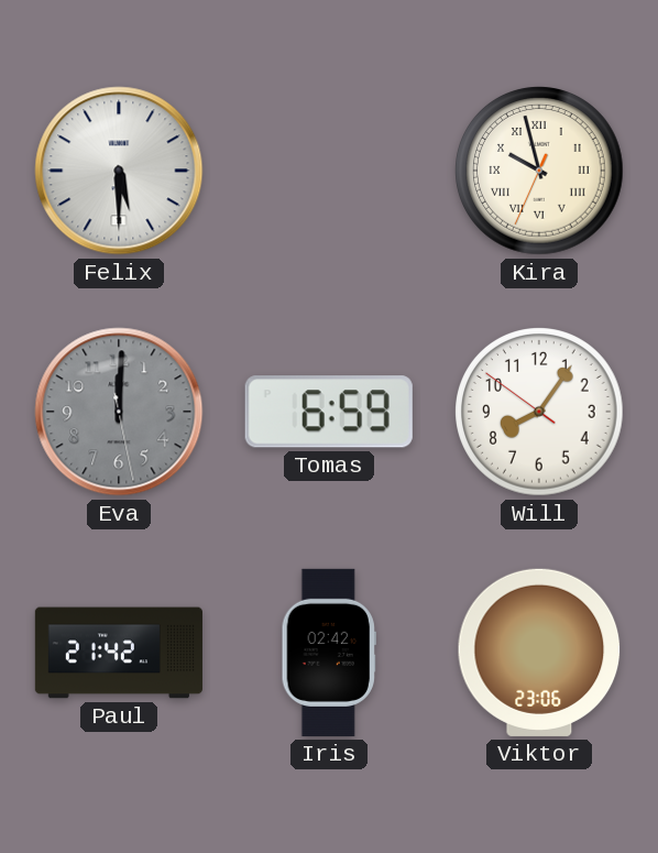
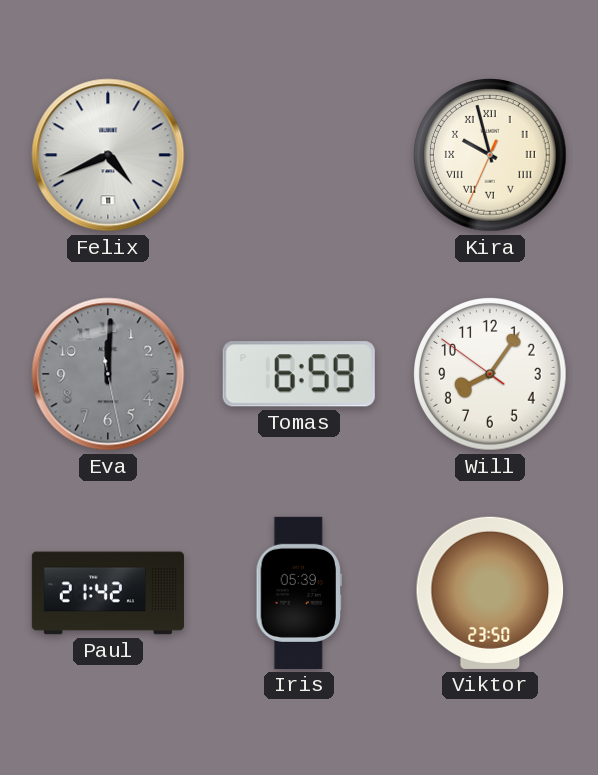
Felix: 5:30 -> 4:41 (108, 155)
Iris: 02:42 -> 05:39 (299, 593)
Viktor: 23:06 -> 23:50 (490, 593)
